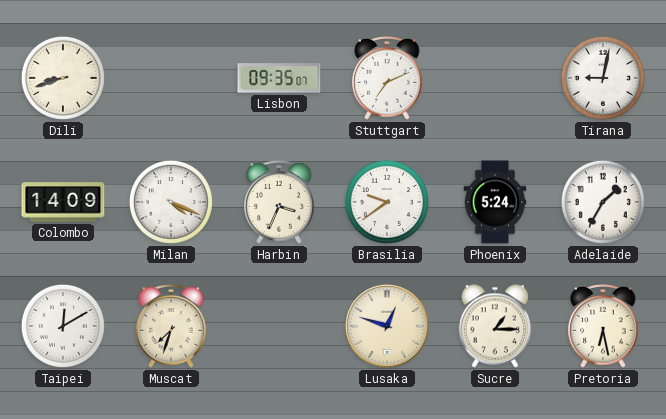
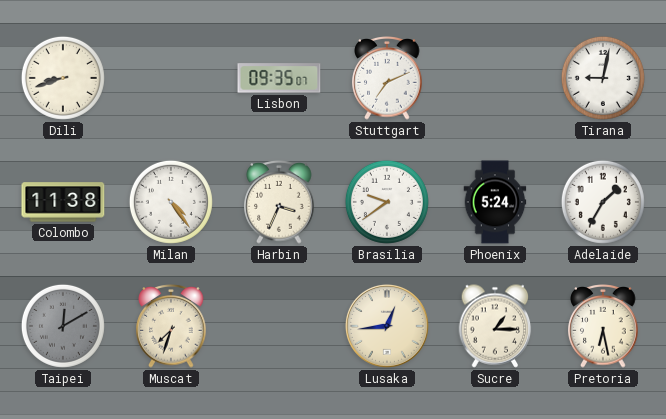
Colombo: 14:09 -> 11:38 (63, 202)
Milan: 4:19 -> 4:24 (171, 202)
Taipei dial: white -> grey (63, 326)
Lusaka: 12:48 -> 12:44 (387, 326)
